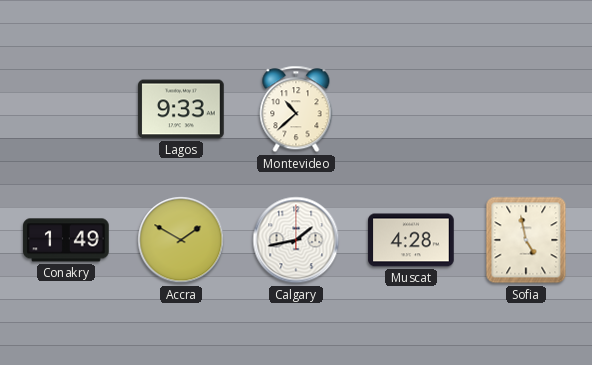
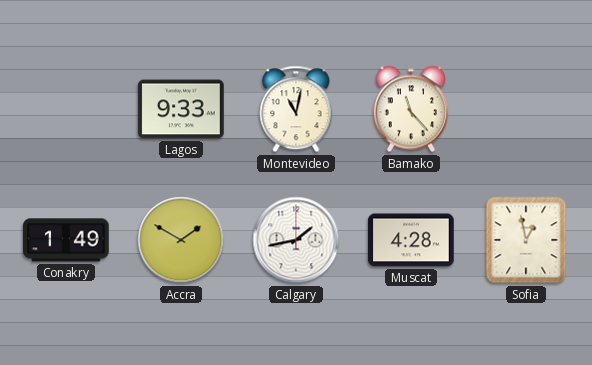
Montevideo: 10:38 -> 11:02 (296, 109)
Bamako: none -> 11:23 (411, 109)
Sofia: 4:58 -> 12:58 (526, 240)
